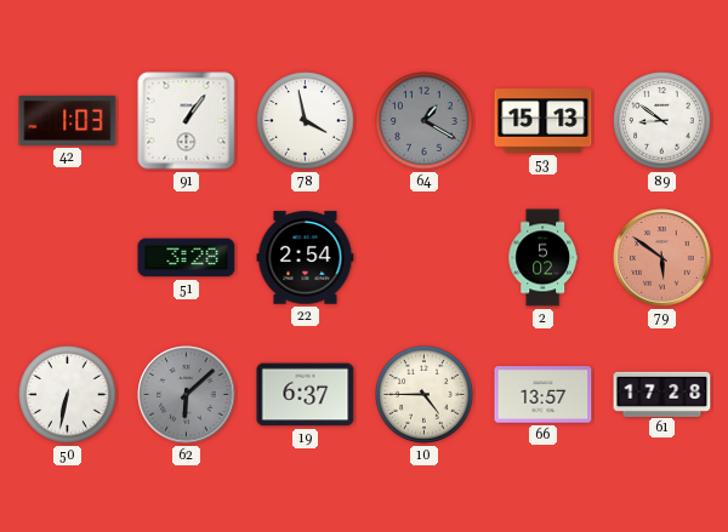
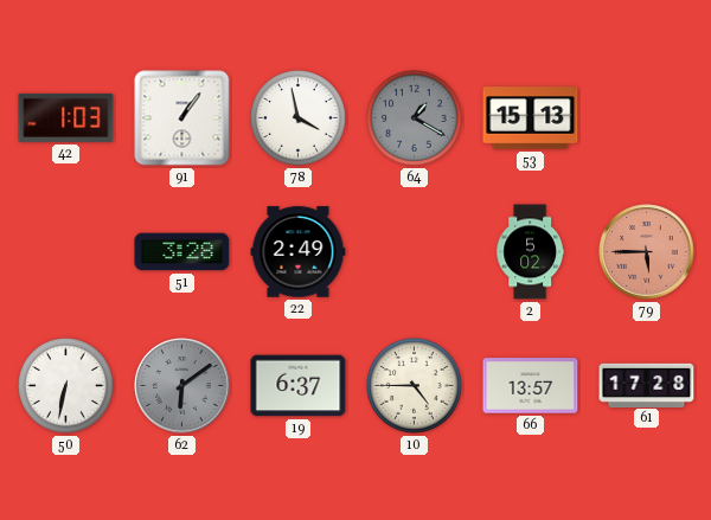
89: 8:51 -> none (662, 121)
22: 2:54 -> 2:49 (299, 252)
79: 5:51 -> 5:45 (647, 252)
62: 6:08 -> 6:09 (182, 386)
